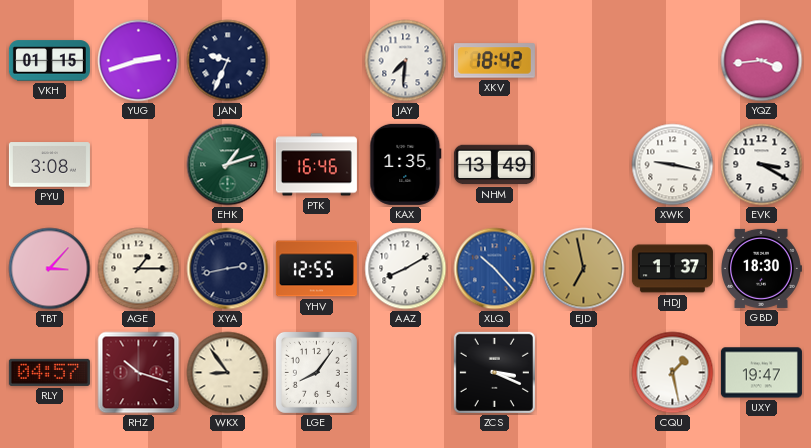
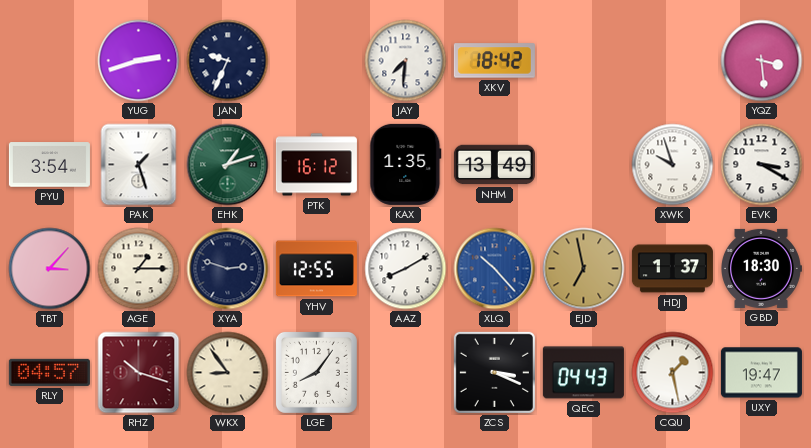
VKH: 01:15 -> none (49, 61)
YQZ: 3:44 -> 3:29 (762, 61)
PYU: 3:08 -> 3:54 (49, 165)
PAK: none -> 1:27 (139, 165)
PTK: 16:46 -> 16:12 (316, 165)
XWK: 9:17 -> 9:57 (673, 165)
XYA: 2:43 -> 2:48 (228, 269)
QEC: none -> 04:43 (583, 373)
